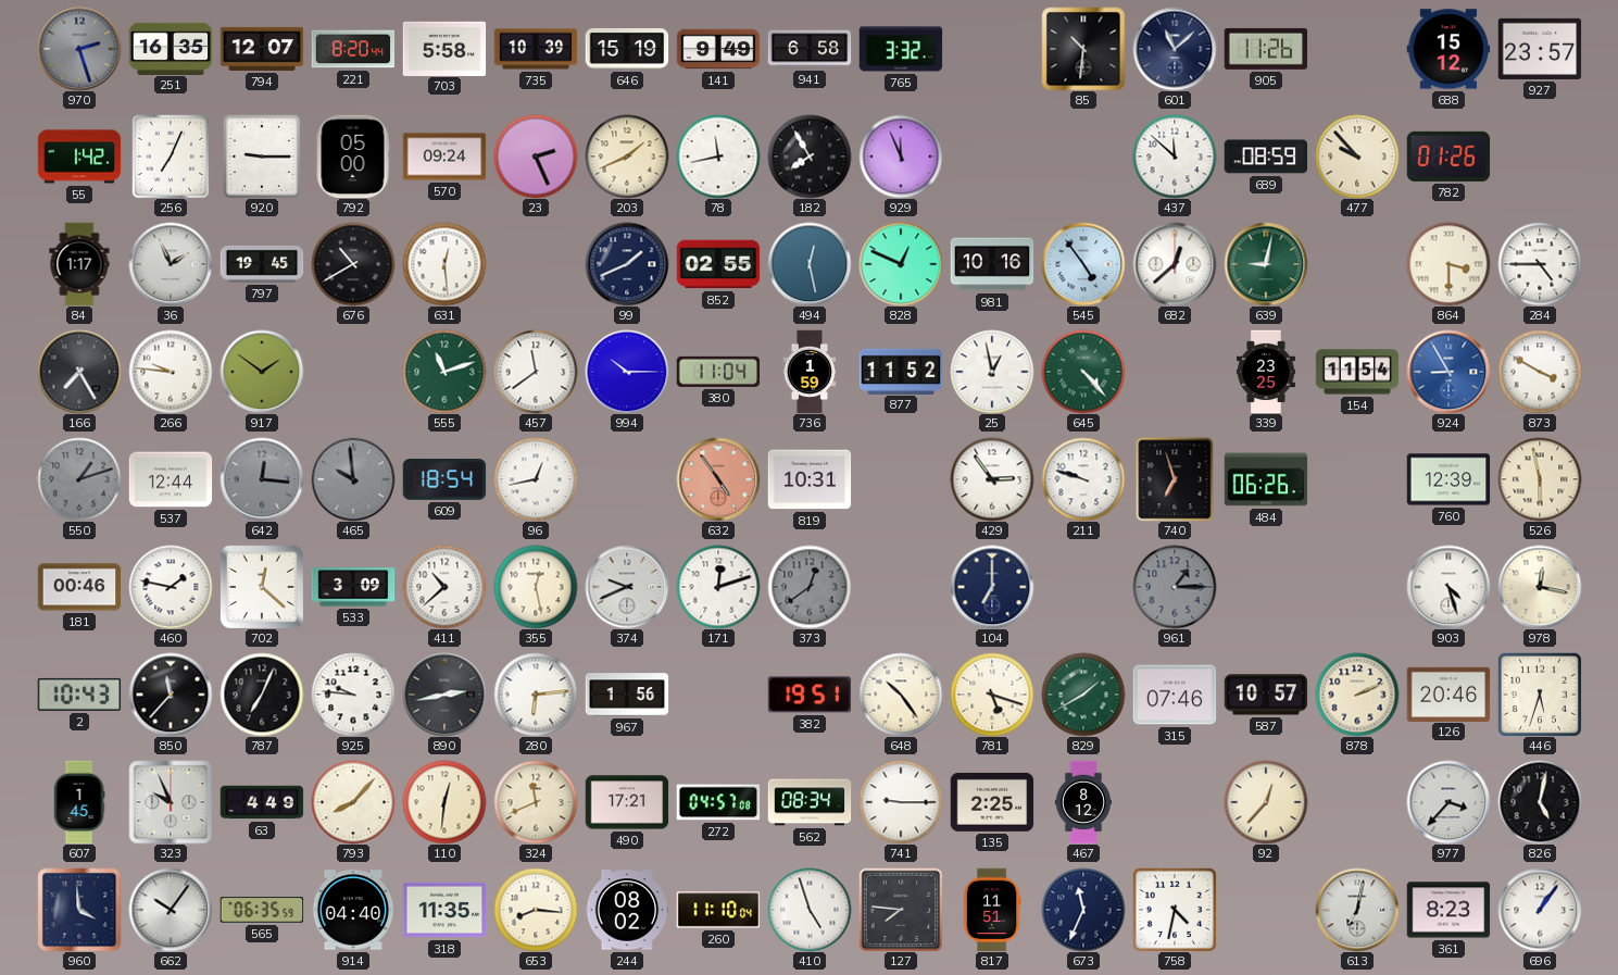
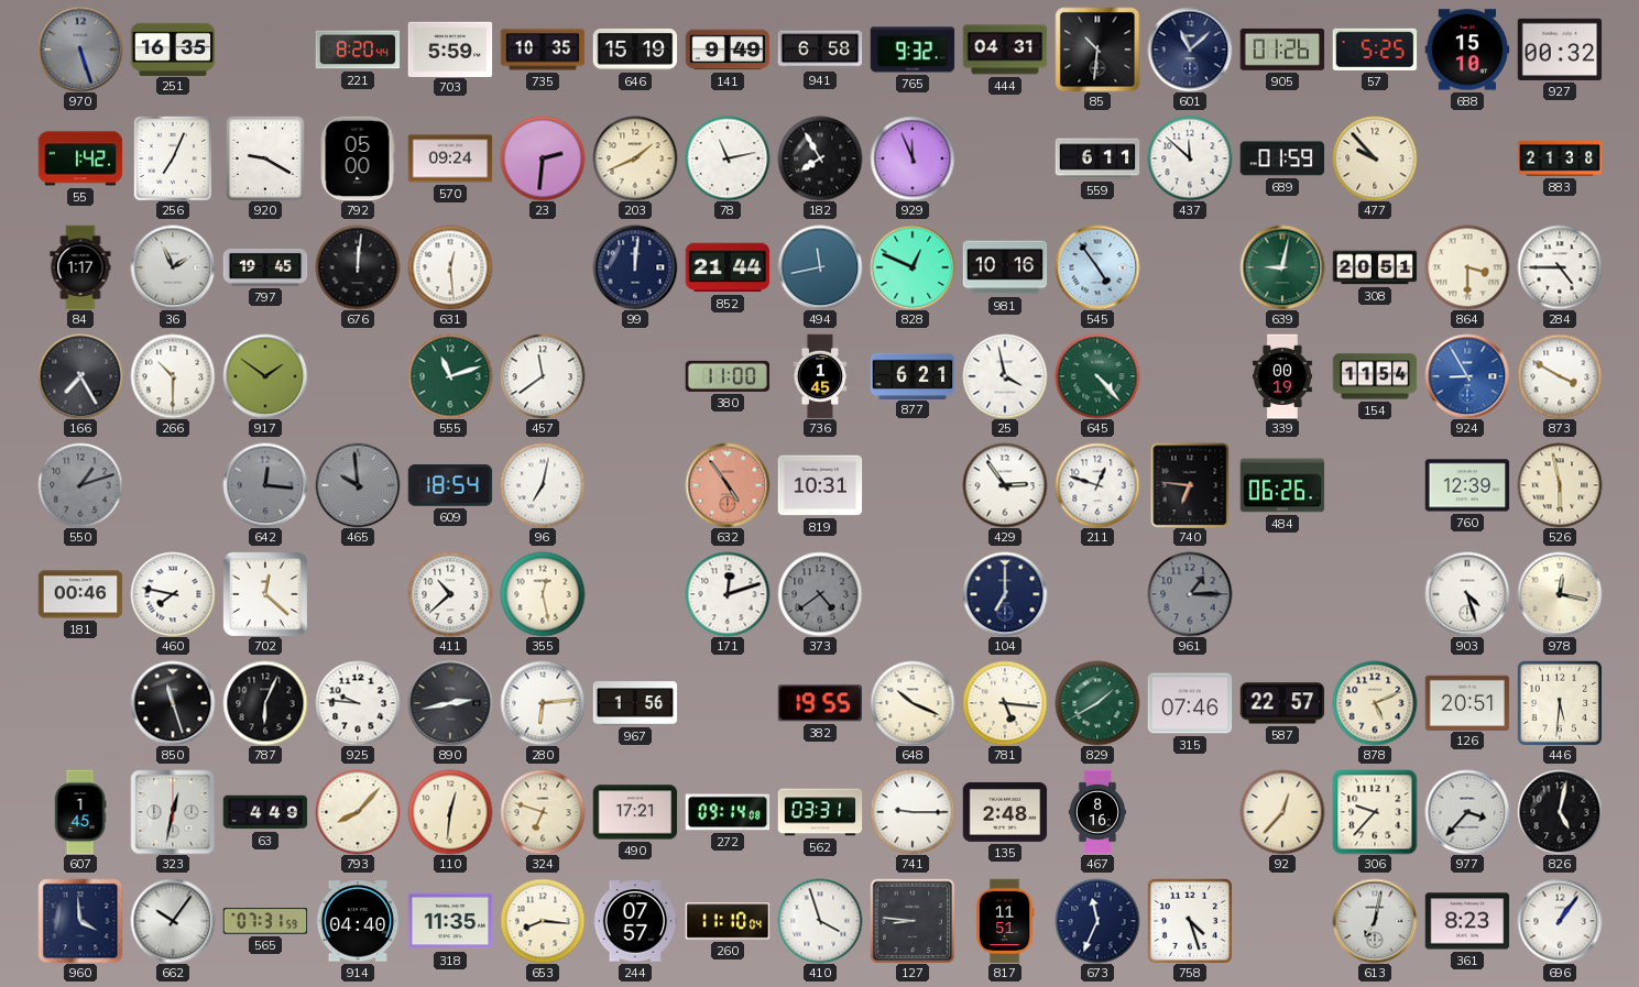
970: 2:27 -> 5:27 (80, 50)
794: 12:07 -> none (262, 49)
703: 5:58 -> 5:59 (450, 48)
735: 10:39 -> 10:35 (543, 50)
765: 3:32 -> 9:32 (913, 50)
444: none -> 04:31 (1005, 50)
905: 11:26 -> 01:26 (1282, 50)
57: none -> 5:25 (1375, 50)
688: 15:12 -> 15:10 (1467, 50)
927: 23:57 -> 00:32 (1560, 50)
920: 9:15 -> 9:20 (265, 158)
23: 2:26 -> 2:31 (543, 158)
78: 11:43 -> 11:13 (728, 158)
559: none -> 6:11 (1097, 158)
689: 08:59 -> 01:59 (1282, 158)
782: 01:26 -> none (1448, 157)
883: none -> 21:38 (1560, 158)
676: 10:40 -> 12:01 (358, 267)
99: 1:41 -> 12:01 (635, 267)
852: 02:55 -> 21:44 (728, 267)
494: 12:28 -> 11:43 (820, 267)
682: 12:38 -> none (1175, 264)
308: none -> 20:51 (1375, 267)
266: 9:46 -> 10:30 (173, 376)
994: 10:15 -> none (627, 372)
380: 11:04 -> 11:00 (728, 376)
736: 1:59 -> 1:45 (820, 376)
877: 11:52 -> 6:21 (913, 375)
25: 12:58 -> 3:58 (1005, 376)
339: 23:25 -> 00:19 (1282, 376)
537: 12:44 -> none (171, 479)
96: 12:43 -> 7:02 (543, 485)
211: 9:48 -> 12:48 (1097, 485)
740: 6:57 -> 6:46 (1190, 485)
460: 1:47 -> 7:47 (173, 594)
533: 3:09 -> none (353, 587)
374: 9:41 -> none (627, 587)
373: 12:39 -> 4:39 (820, 594)
2: 10:43 -> none (79, 695)
850: 11:37 -> 11:27 (173, 703)
787: 7:04 -> 6:04 (265, 703)
382: 19:51 -> 19:55 (820, 703)
648: 10:24 -> 10:19 (913, 703)
781: 5:18 -> 5:16 (1005, 703)
587: 10:57 -> 22:57 (1282, 703)
878: 2:11 -> 5:11 (1375, 703)
126: 20:46 -> 20:51 (1467, 702)
446: 5:33 -> 5:31 (1560, 703)
323: 9:56 -> 12:32 (173, 812)
324: 11:41 -> 6:48 (543, 812)
272: 04:57 -> 09:14 (728, 812)
562: 08:34 -> 03:31 (820, 812)
135: 2:25 -> 2:48 (1005, 812)
467: 8:12 -> 8:16 (1097, 812)
306: none -> 9:37 (1375, 812)
565: 06:35 -> 07:31 (265, 921)
244: 08:02 -> 07:57 (635, 921)
410: 4:57 -> 3:57 (820, 921)
127: 7:46 -> 8:46 (913, 921)
758: 4:32 -> 4:27 (1190, 921)
